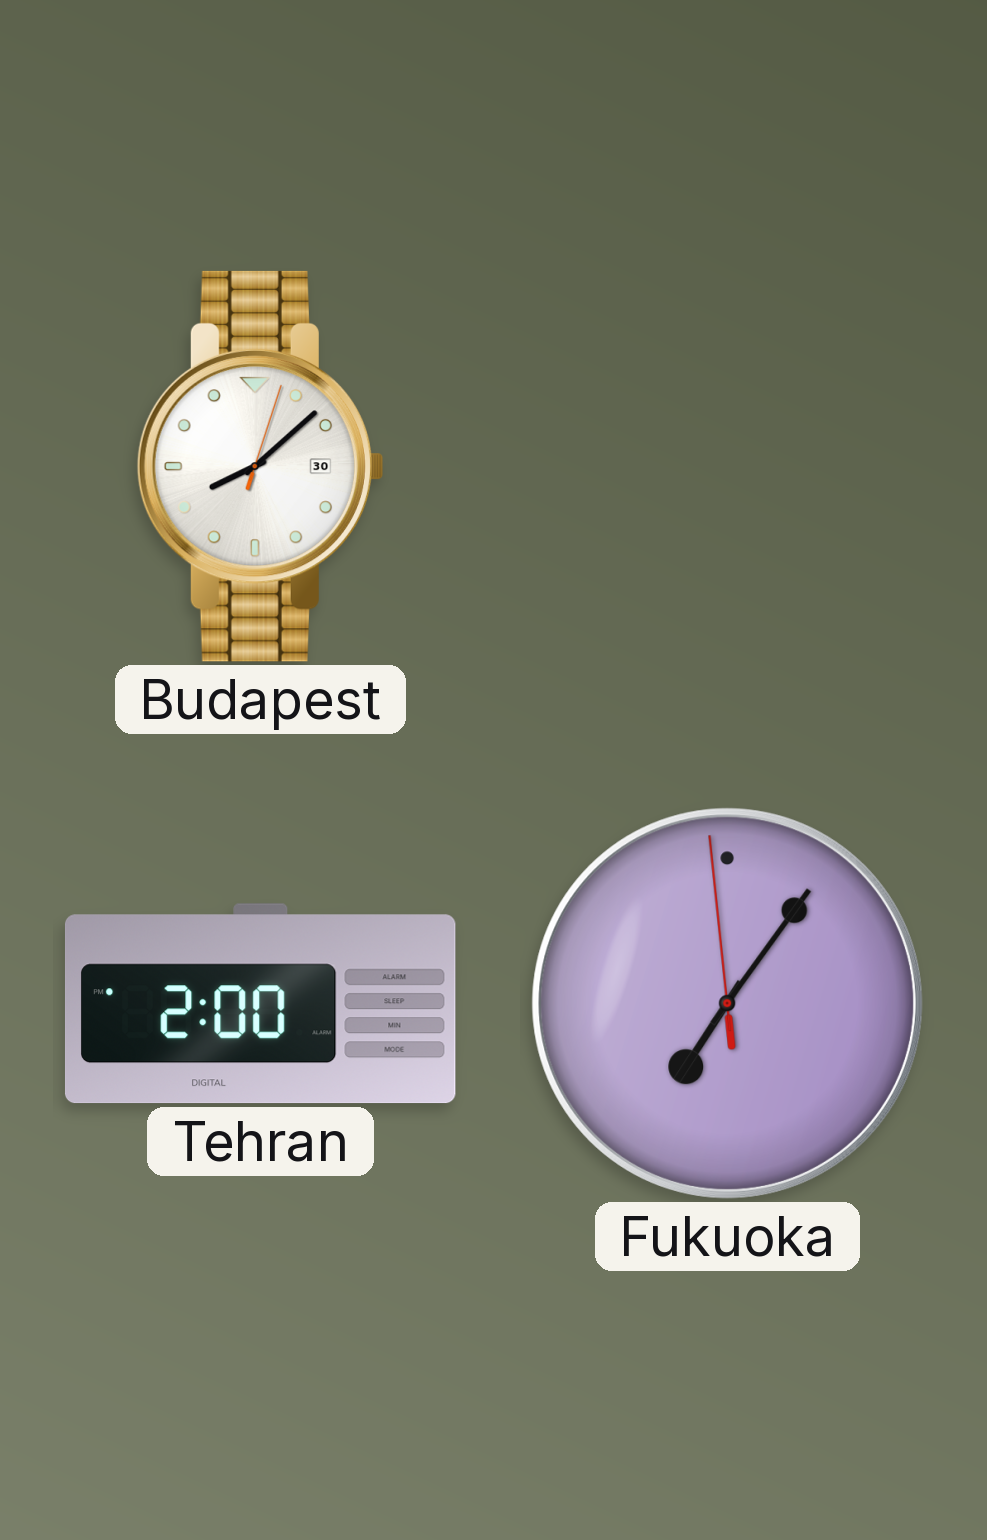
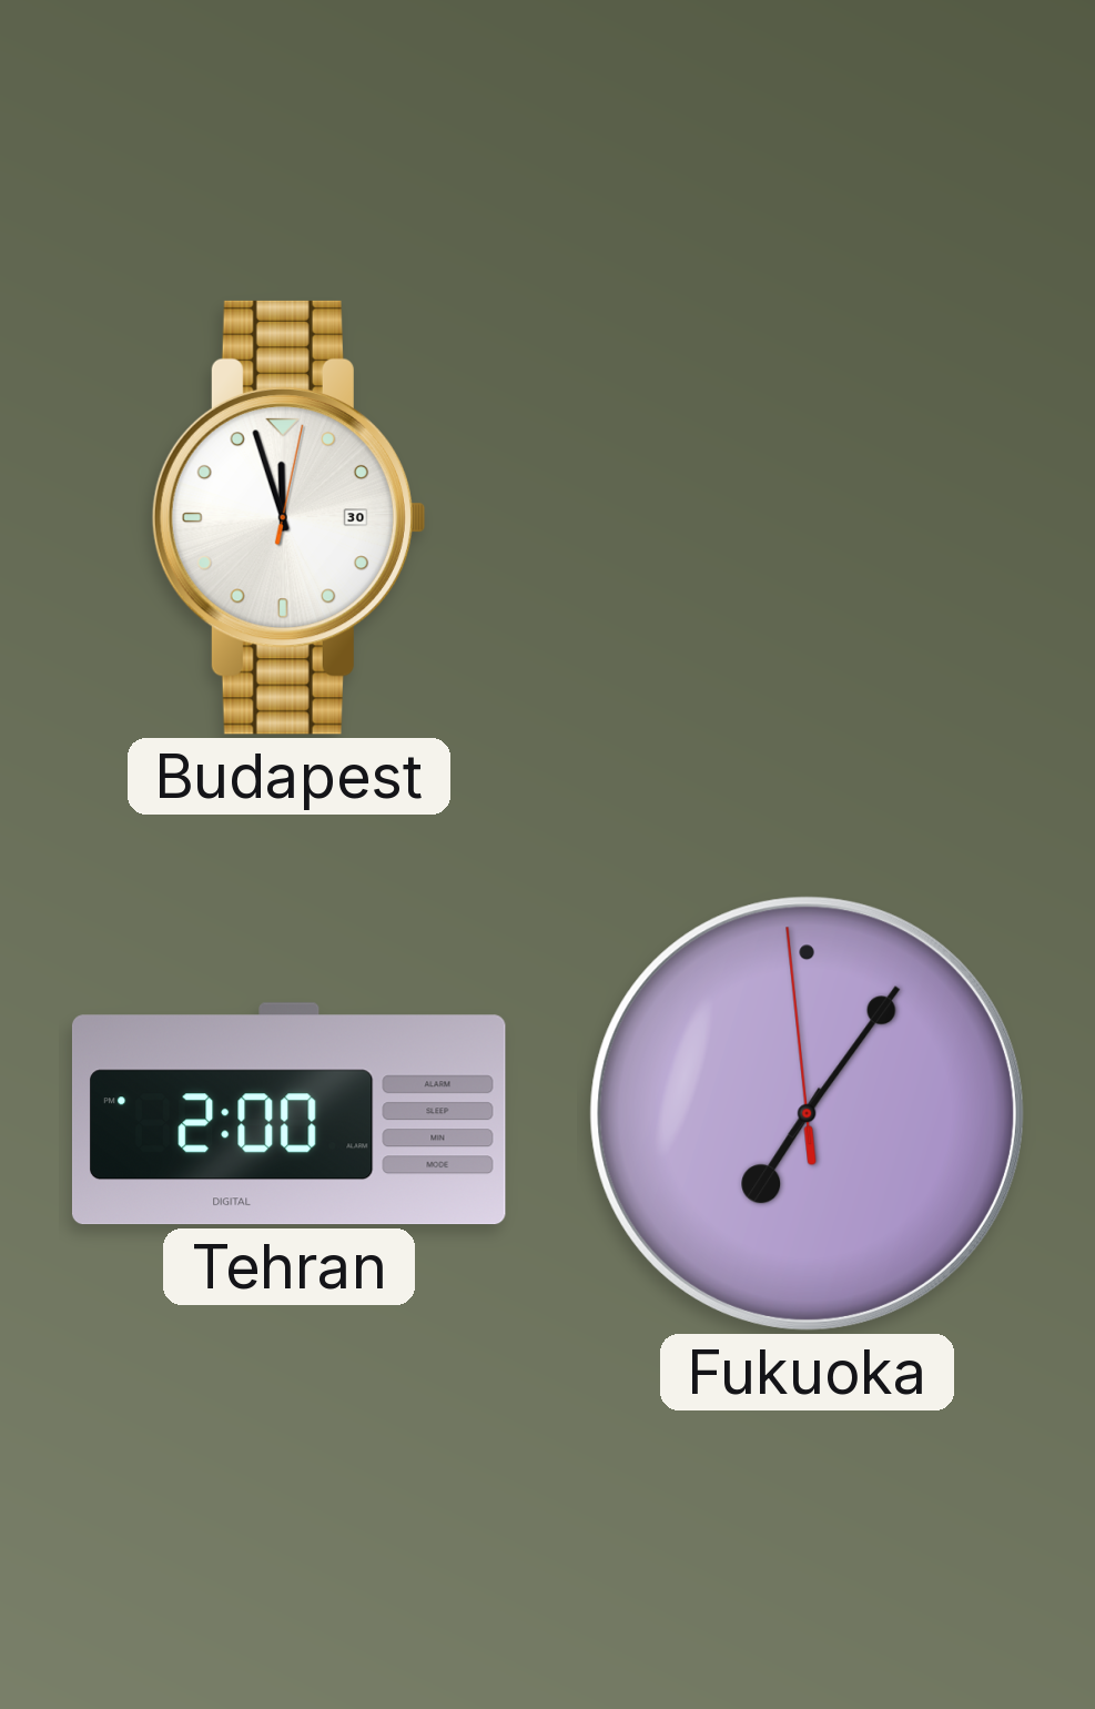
Budapest: 8:08 -> 11:57 (288, 517)
